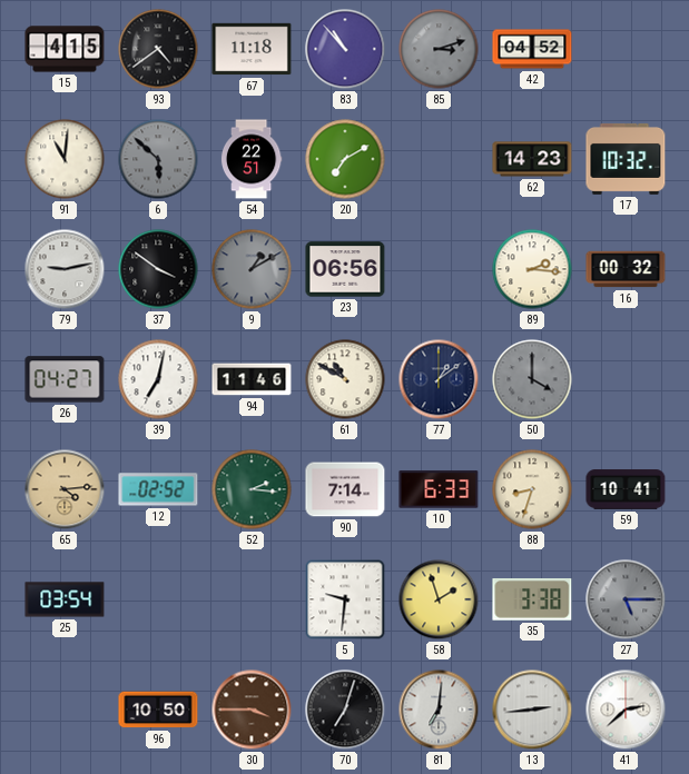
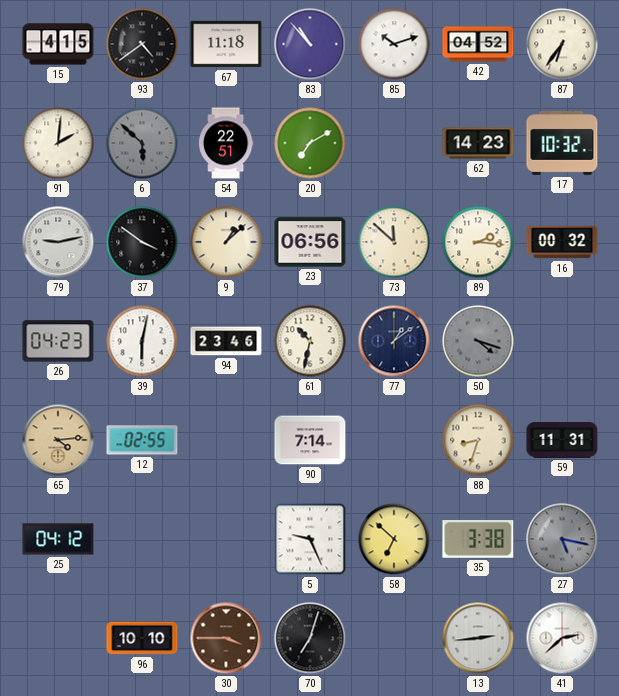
85: 3:12 -> 10:12 (394, 44)
85 dial: grey -> white (394, 44)
87: none -> 6:36 (562, 44)
91: 11:01 -> 2:01 (58, 143)
9: 1:10 -> 1:08 (226, 242)
9 dial: grey -> cream (226, 242)
73: none -> 11:52 (394, 242)
26: 04:27 -> 04:23 (58, 341)
39: 7:02 -> 6:02 (142, 341)
94: 11:46 -> 23:46 (226, 341)
61: 10:50 -> 10:32 (310, 341)
50: 4:00 -> 4:18 (478, 341)
12: 02:52 -> 02:55 (142, 440)
52: 2:16 -> none (252, 489)
10: 6:33 -> none (439, 489)
59: 10:41 -> 11:31 (562, 440)
25: 03:54 -> 04:12 (58, 539)
5: 9:31 -> 9:26 (310, 539)
58: 1:57 -> 6:52 (394, 539)
27: 5:15 -> 5:17 (562, 539)
96: 10:50 -> 10:10 (142, 638)
81: 7:01 -> none (439, 709)
